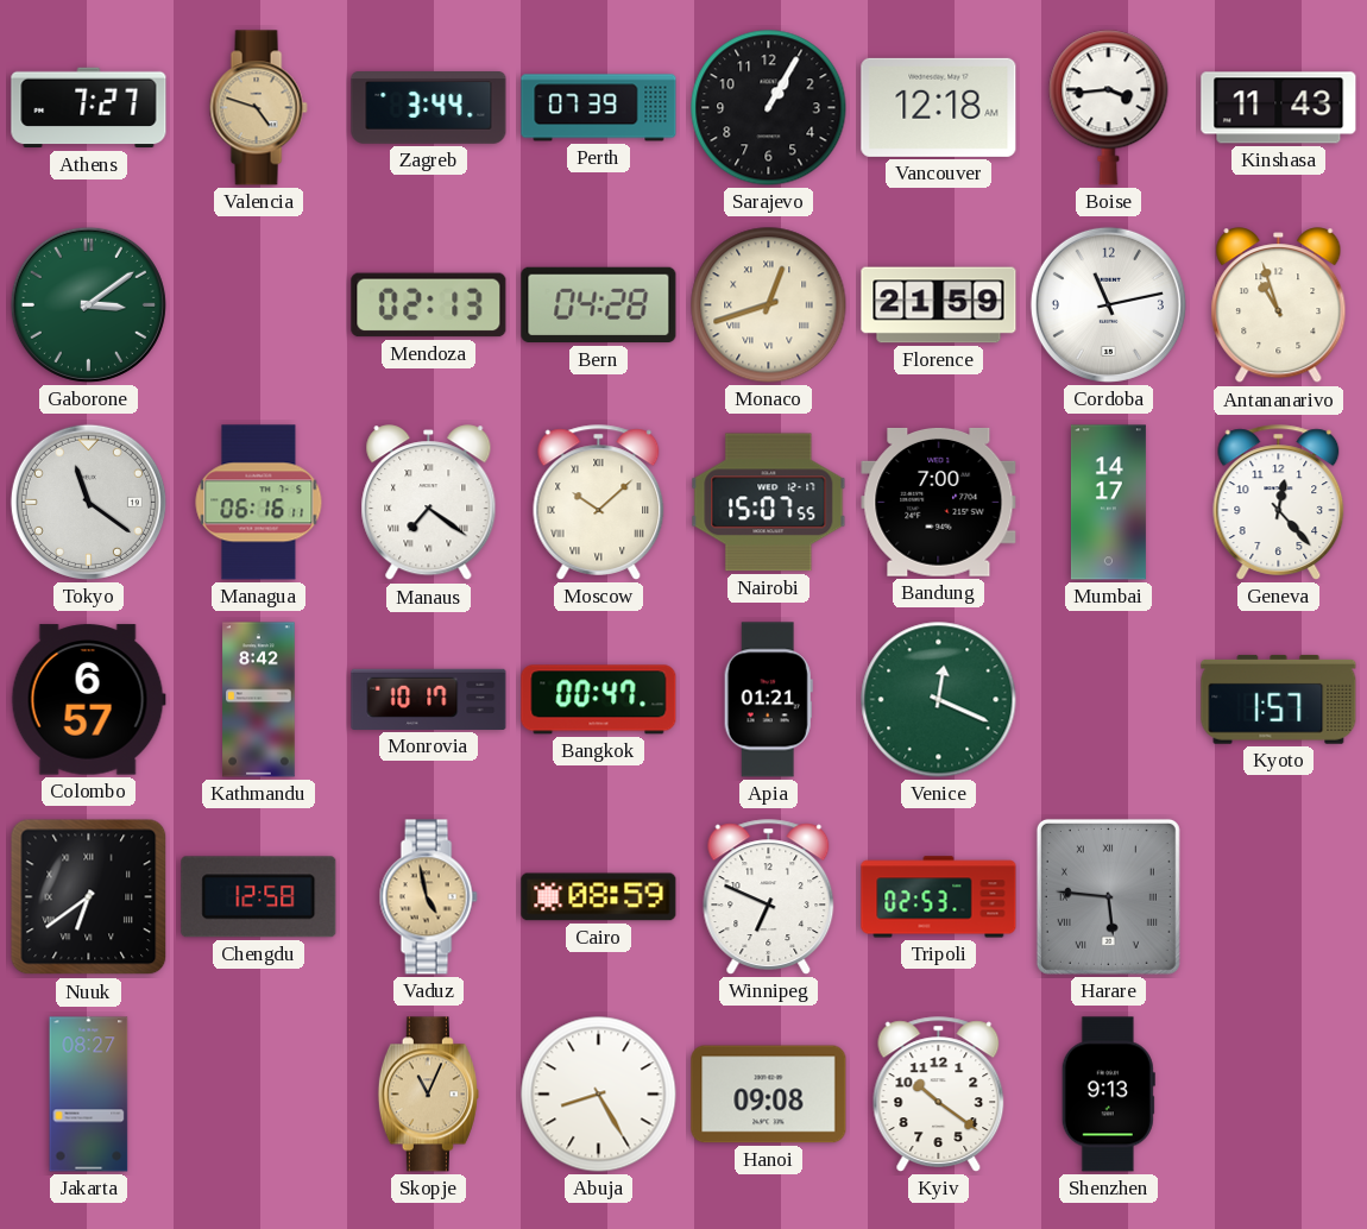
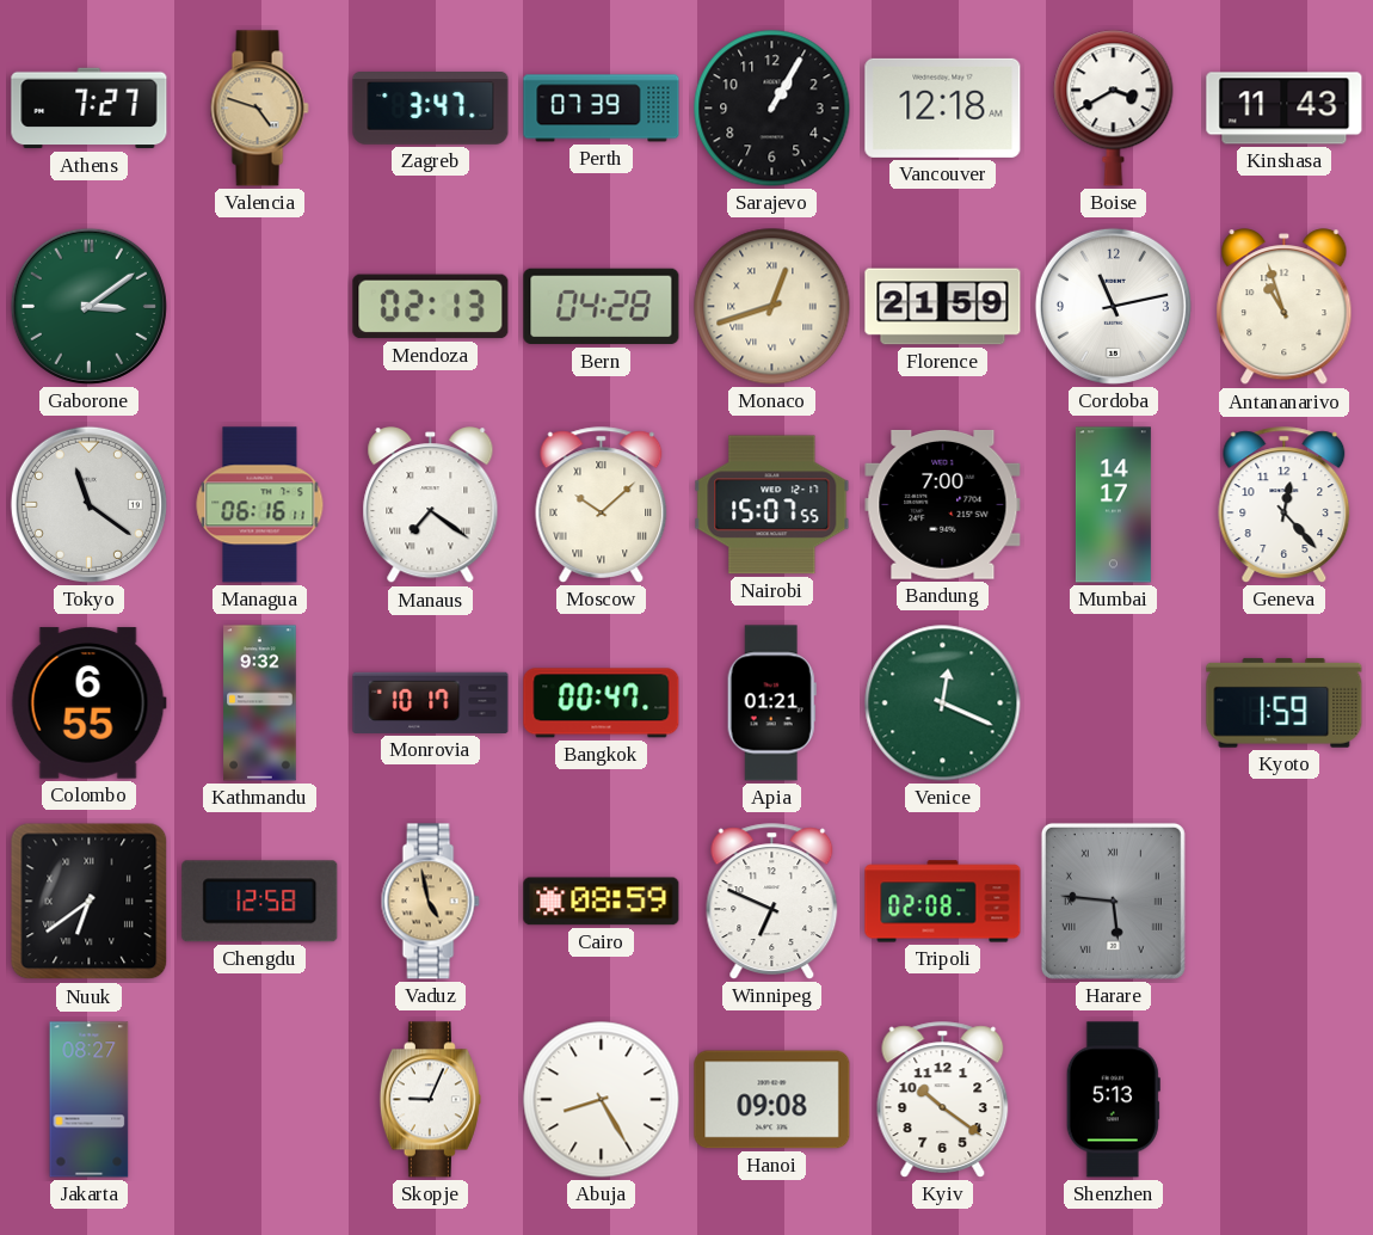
Zagreb: 3:44 -> 3:47 (431, 109)
Boise: 3:44 -> 3:40 (1114, 109)
Colombo: 6:57 -> 6:55 (88, 703)
Kathmandu: 8:42 -> 9:32 (260, 703)
Kyoto: 1:57 -> 1:59 (1285, 702)
Tripoli: 02:53 -> 02:08 (943, 902)
Skopje: 11:04 -> 9:04 (430, 1100)
Skopje dial: champagne -> white (430, 1100)
Shenzhen: 9:13 -> 5:13 (1113, 1100)
